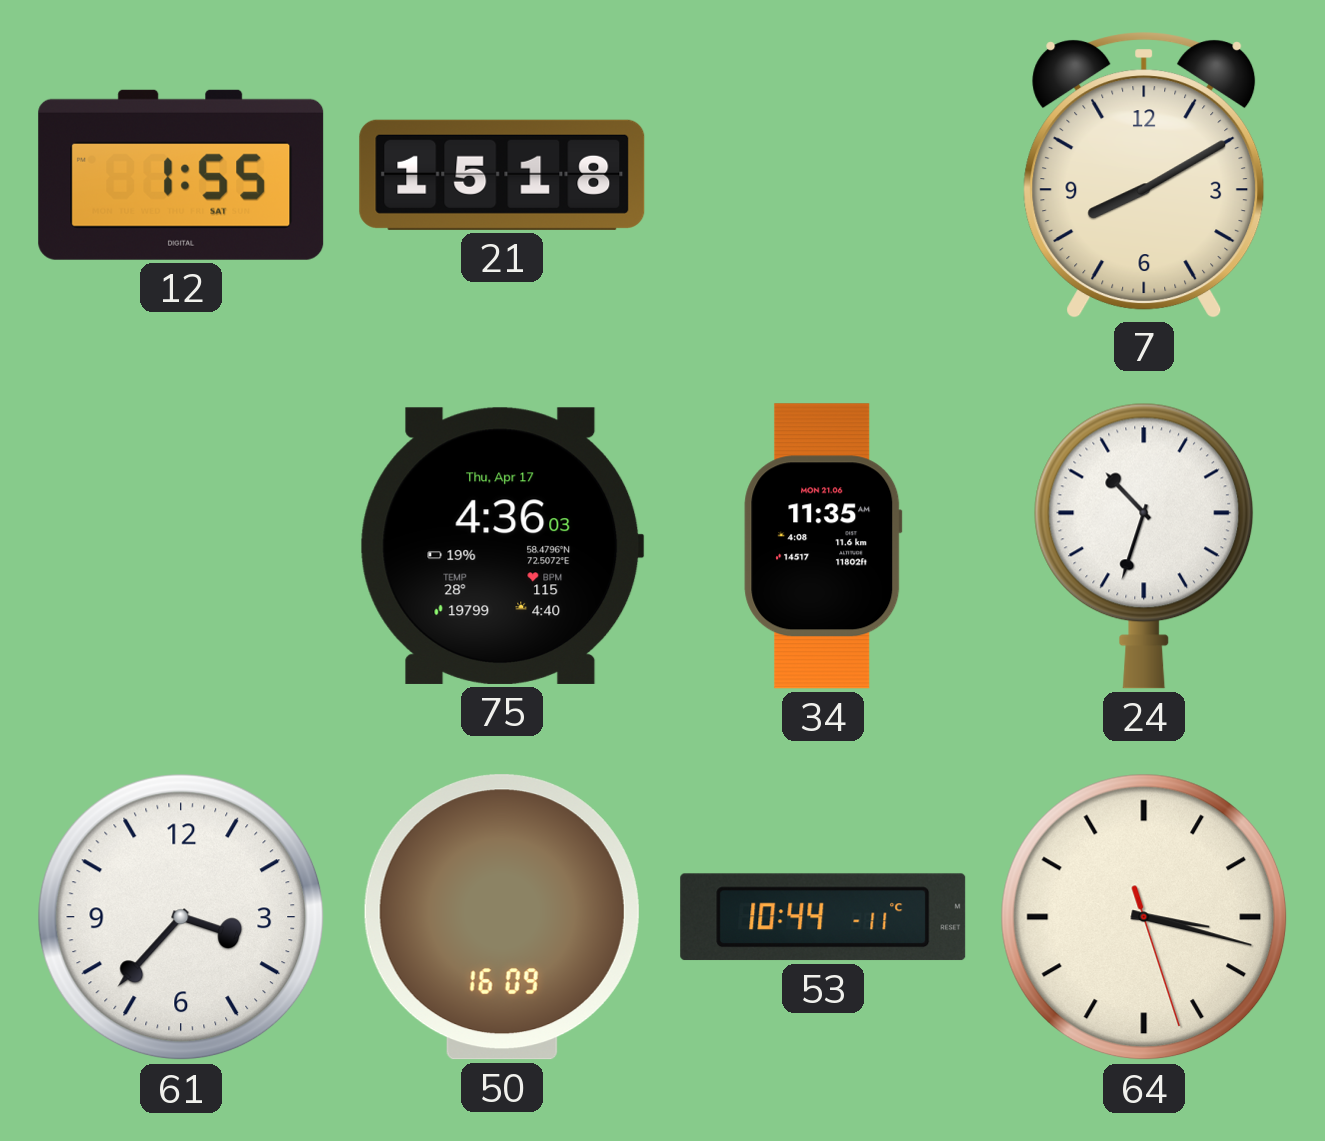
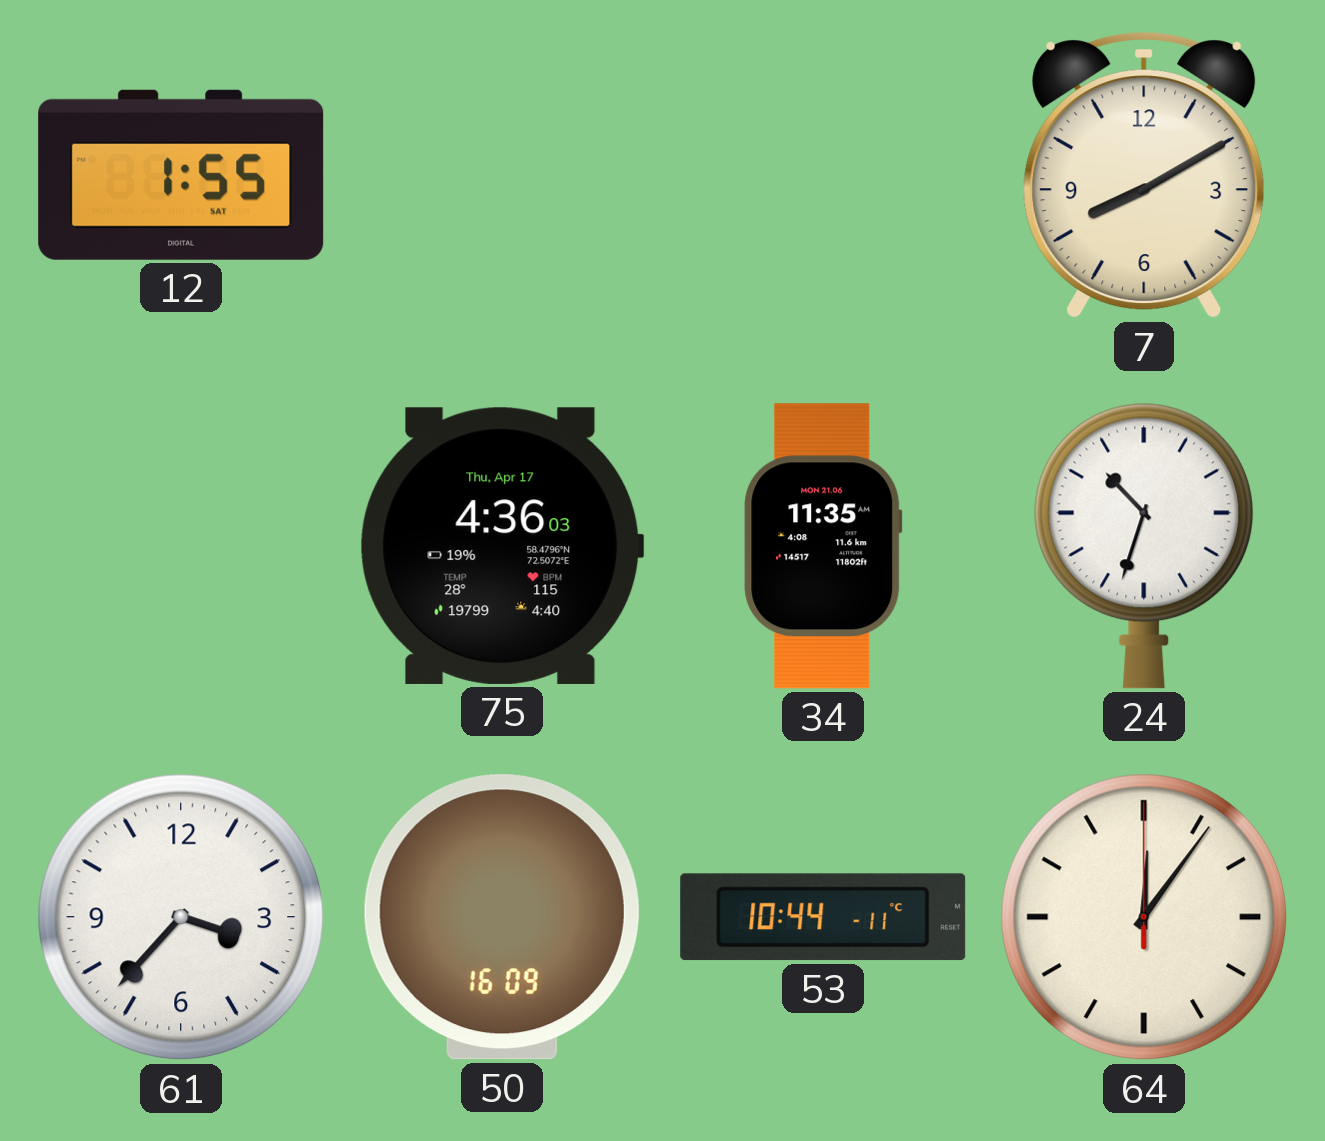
21: 15:18 -> none (502, 175)
64: 3:17 -> 12:06 (1144, 917)
